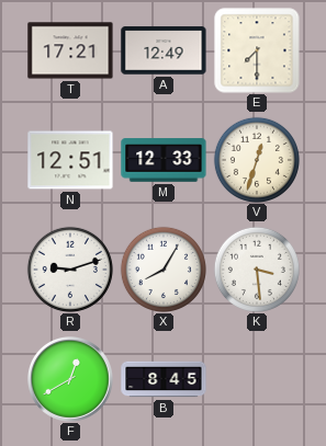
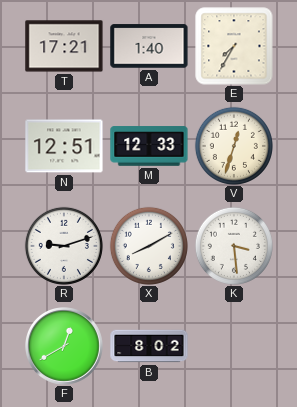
A: 12:49 -> 1:40 (149, 46)
E: 7:30 -> 7:35 (234, 46)
X: 8:05 -> 8:10 (149, 246)
B: 8:45 -> 8:02 (149, 346)
